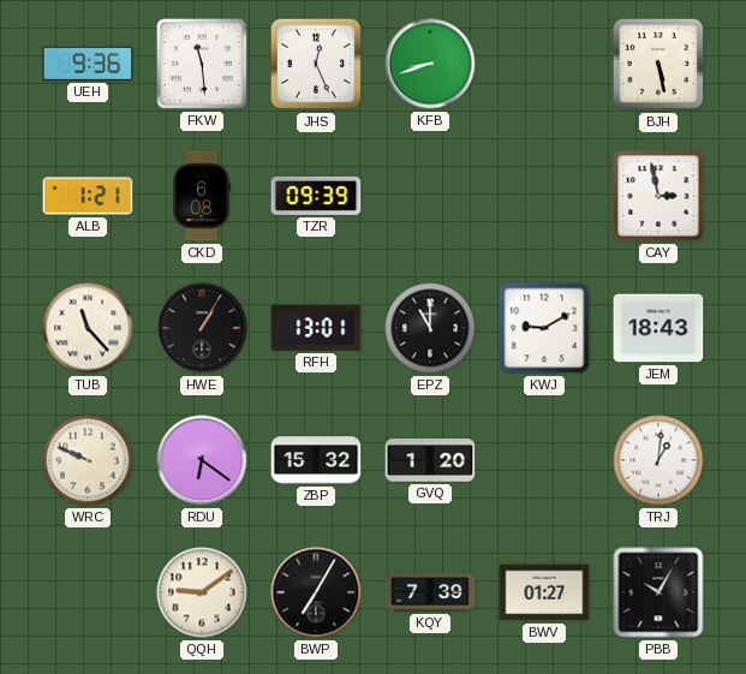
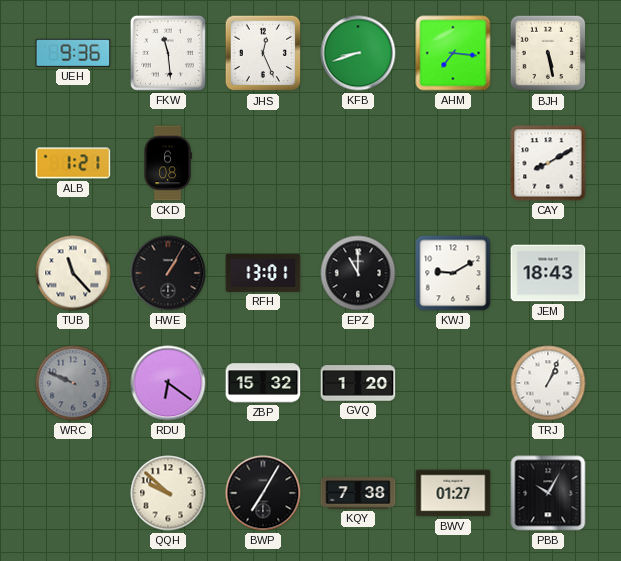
AHM: none -> 7:16 (453, 53)
TZR: 09:39 -> none (316, 196)
CAY: 2:58 -> 8:10 (548, 163)
WRC dial: cream -> grey (73, 383)
TRJ: 1:01 -> 1:04 (548, 383)
QQH: 9:09 -> 9:52 (168, 493)
KQY: 7:39 -> 7:38 (358, 493)
